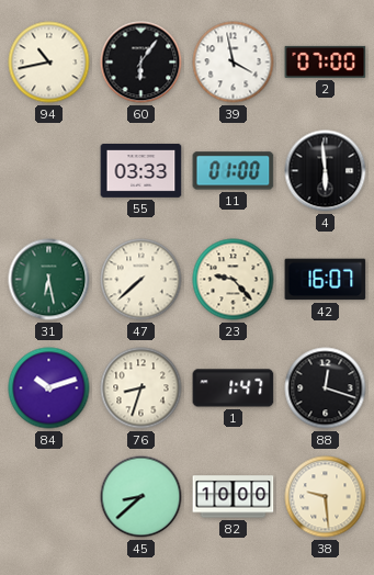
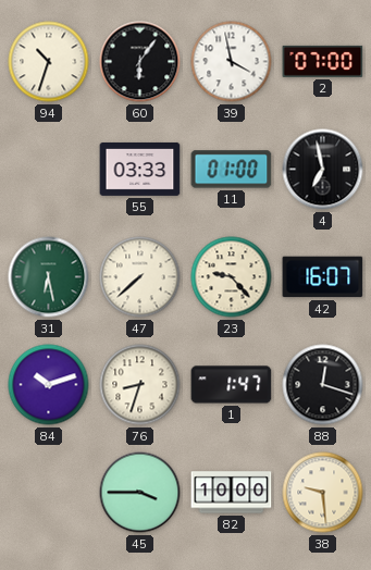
94: 10:43 -> 10:33 (49, 62)
4: 5:59 -> 6:58 (323, 170)
45: 8:38 -> 3:45 (140, 493)
